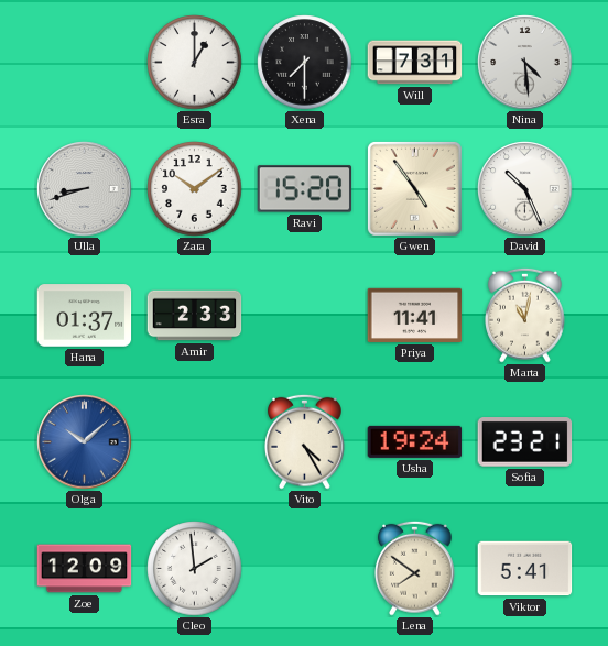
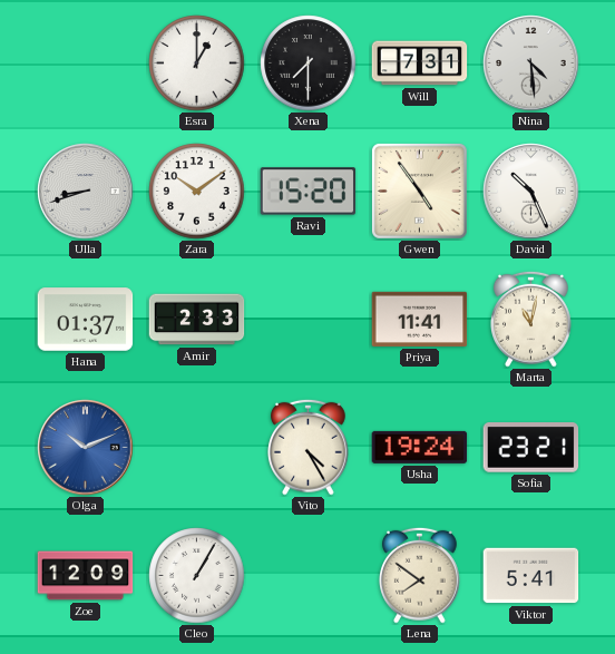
Olga: 10:08 -> 10:11 (86, 448)
Cleo: 1:59 -> 1:05 (197, 576)
